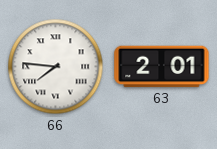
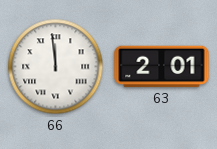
66: 7:46 -> 11:59 (56, 67)
